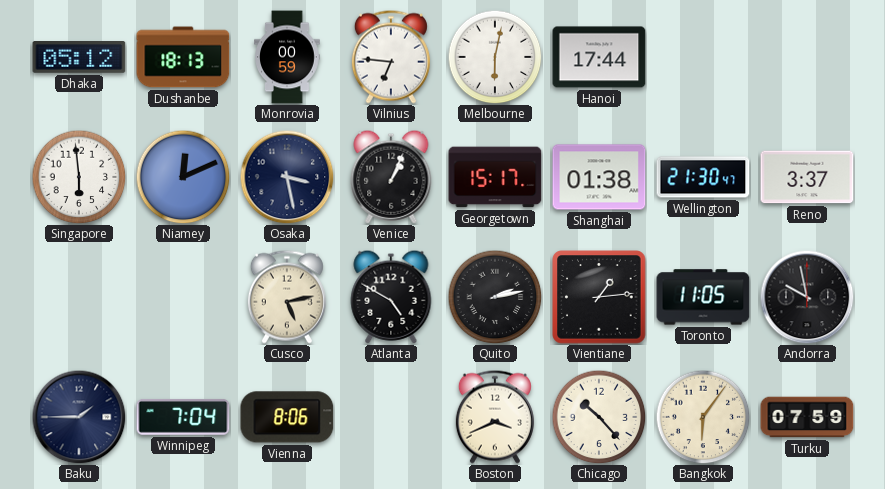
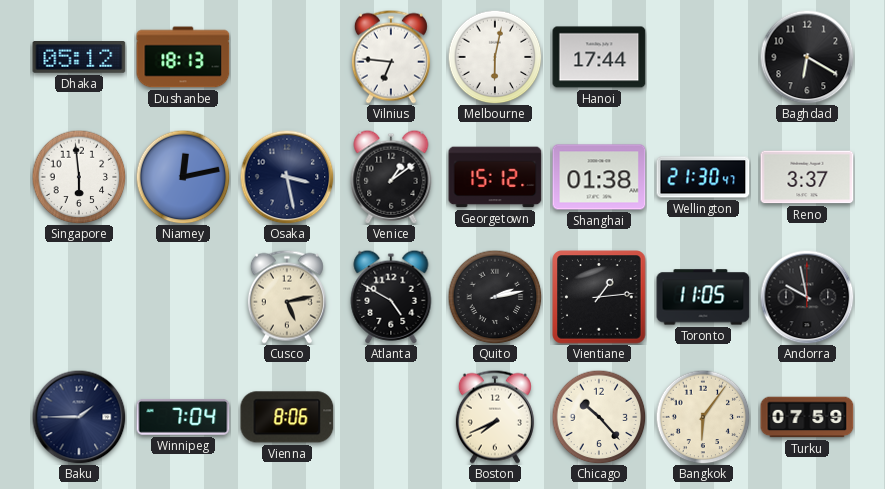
Monrovia: 00:59 -> none (288, 57)
Baghdad: none -> 6:20 (807, 57)
Niamey: 12:11 -> 12:13 (183, 177)
Venice: 1:04 -> 1:09 (391, 177)
Georgetown: 15:17 -> 15:12 (495, 177)
Boston: 3:41 -> 7:41 (495, 417)
